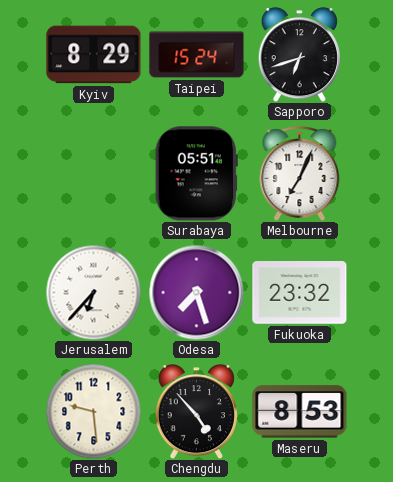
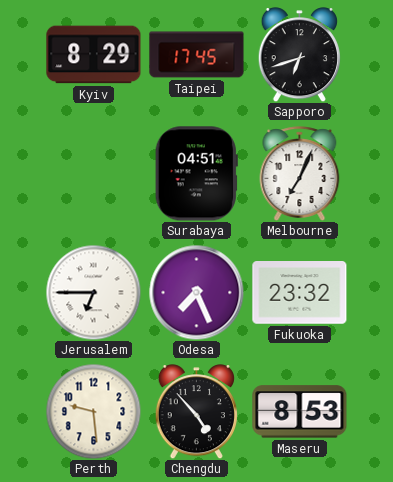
Taipei: 15:24 -> 17:45 (197, 55)
Surabaya: 05:51 -> 04:51 (196, 174)
Jerusalem: 6:37 -> 6:45 (93, 292)
Odesa: 7:27 -> 7:26 (196, 292)
